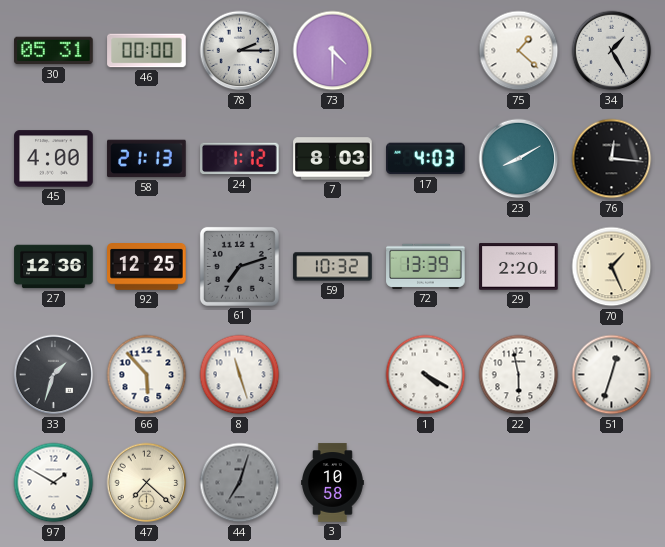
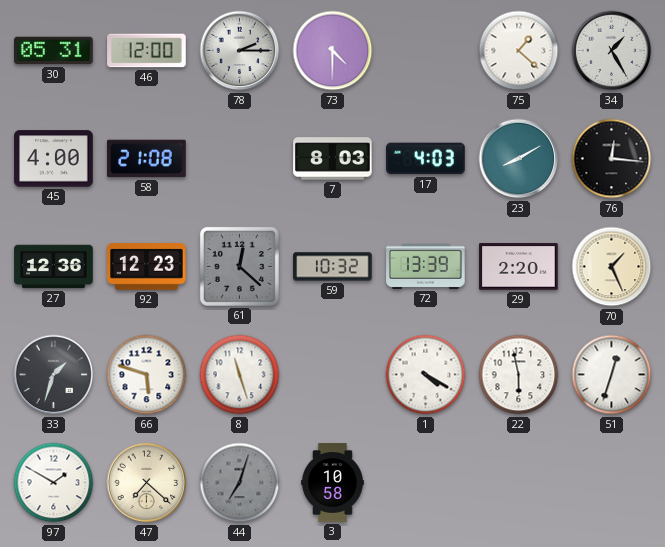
46: 00:00 -> 12:00 (147, 51)
58: 21:13 -> 21:08 (147, 159)
24: 1:12 -> none (240, 159)
92: 12:25 -> 12:23 (147, 267)
61: 7:12 -> 12:22 (239, 266)
66: 5:53 -> 5:48 (147, 375)
